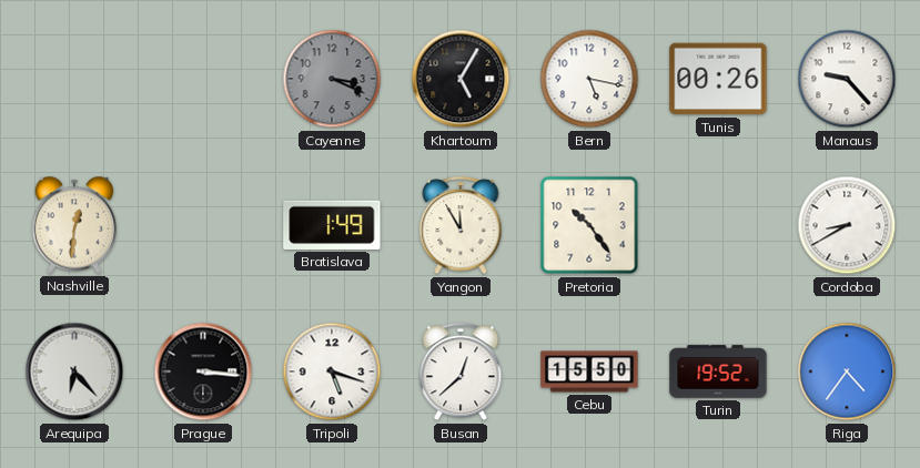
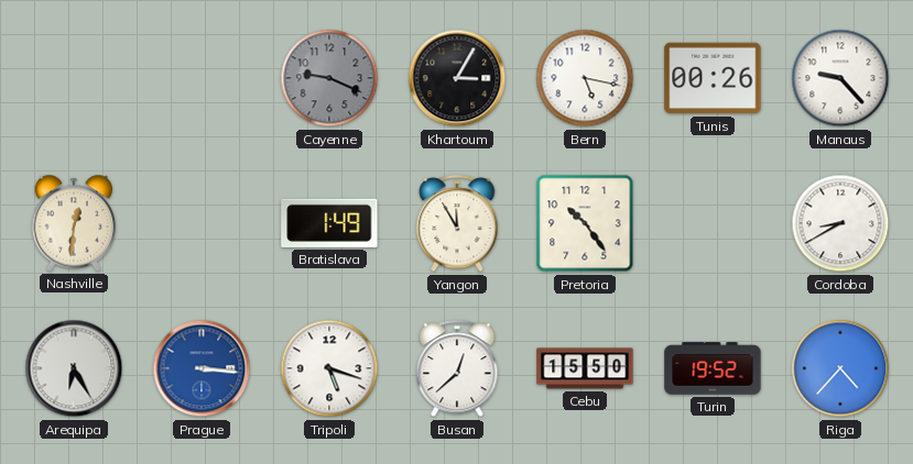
Cayenne: 3:19 -> 9:19 (329, 78)
Khartoum: 5:05 -> 3:05 (457, 78)
Arequipa: 6:23 -> 6:25 (74, 368)
Prague dial: black -> blue (202, 368)
Riga: 4:36 -> 4:37 (840, 368)
